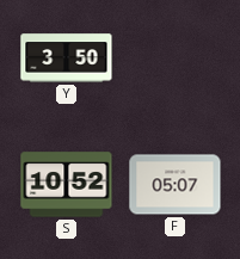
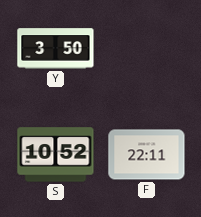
F: 05:07 -> 22:11 (147, 155)
